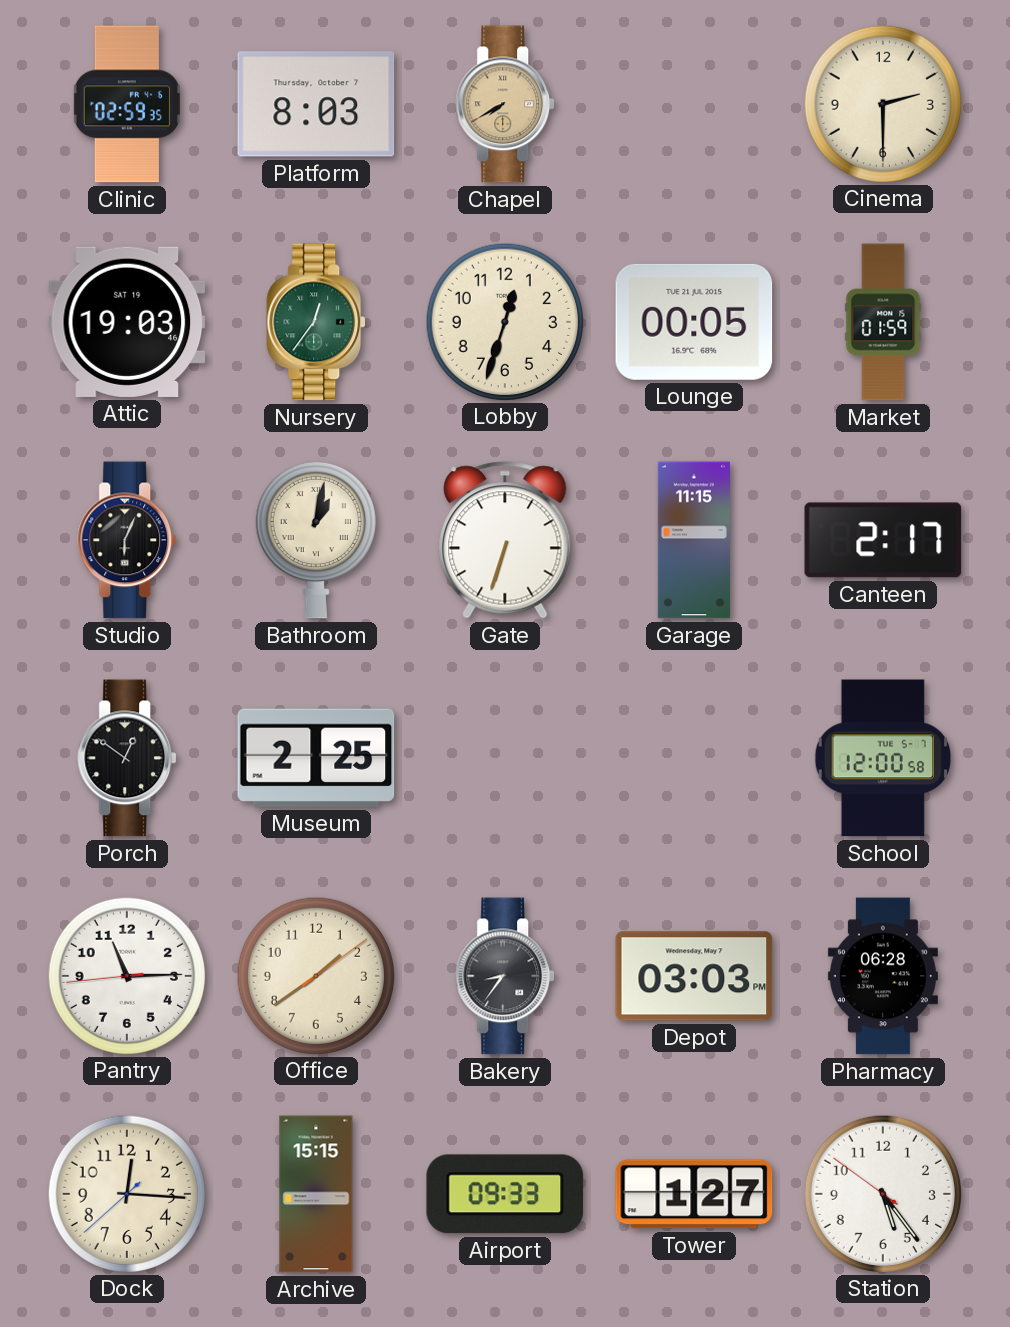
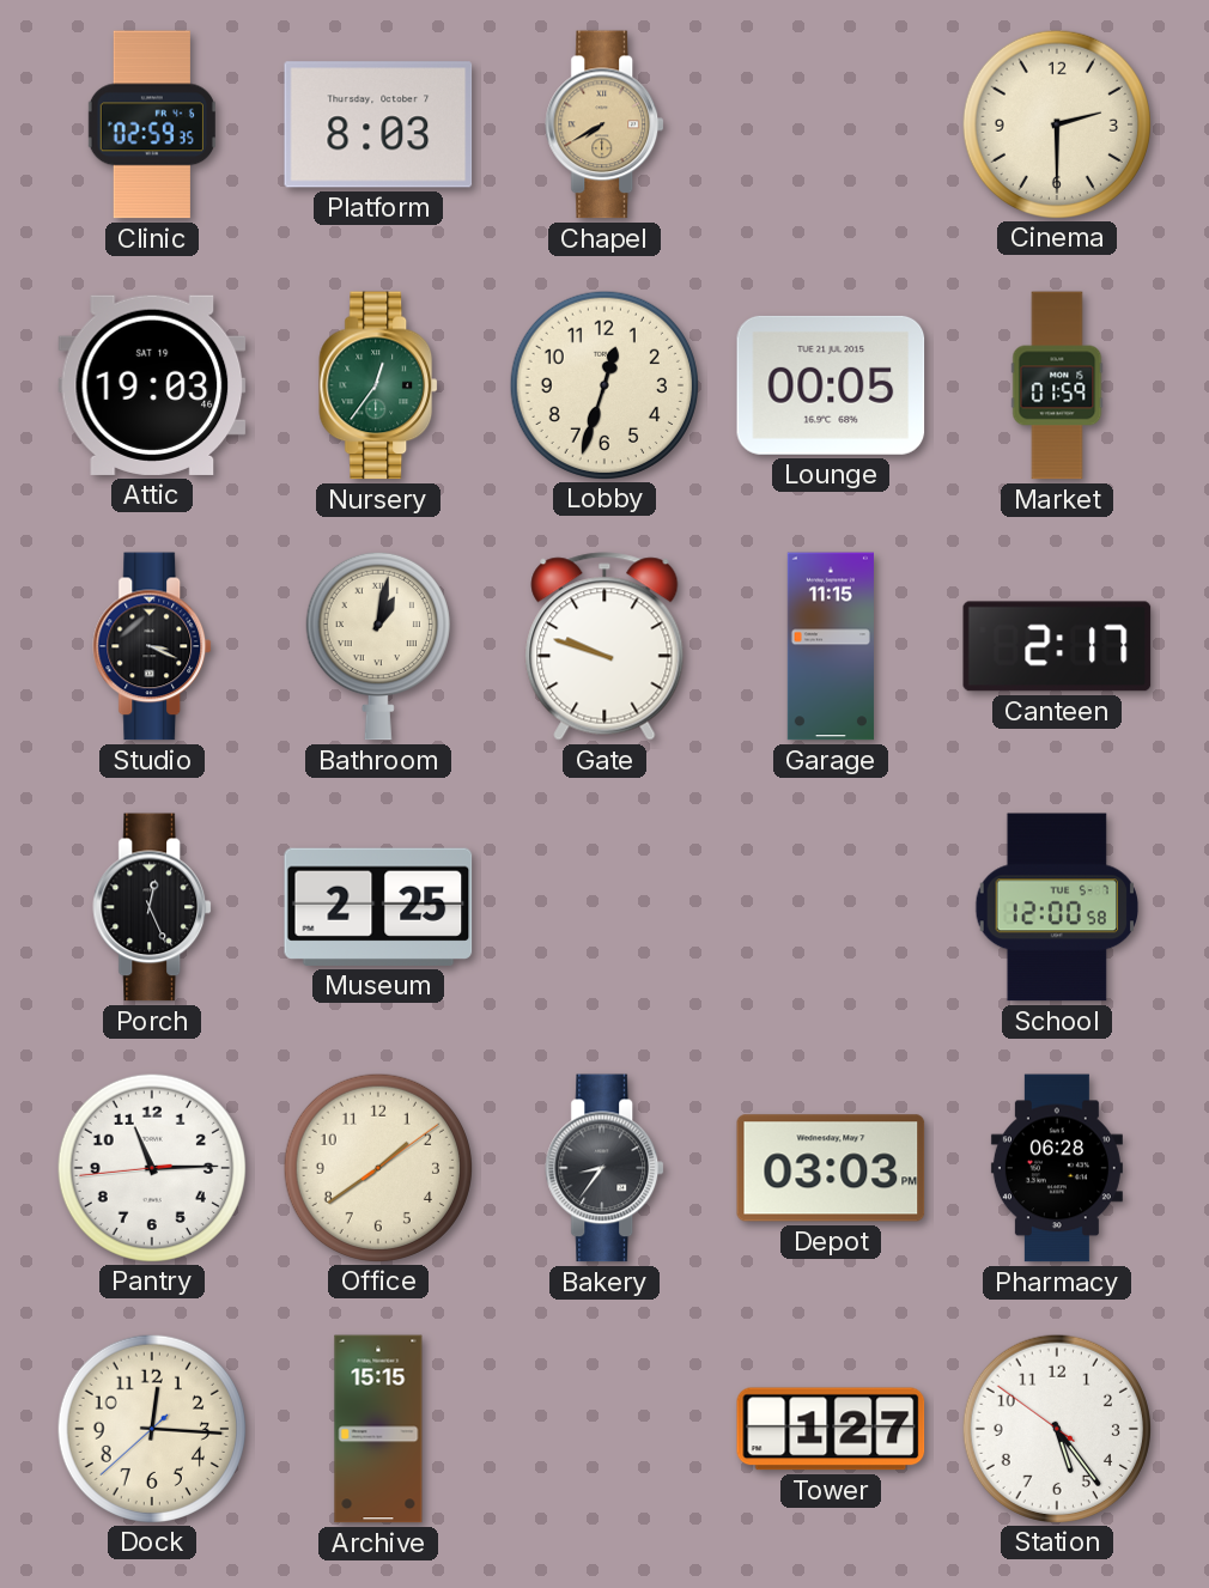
Studio: 6:04 -> 3:19 (153, 646)
Gate: 6:33 -> 9:48 (604, 646)
Porch: 12:51 -> 12:26 (153, 907)
Airport: 09:33 -> none (505, 1194)
